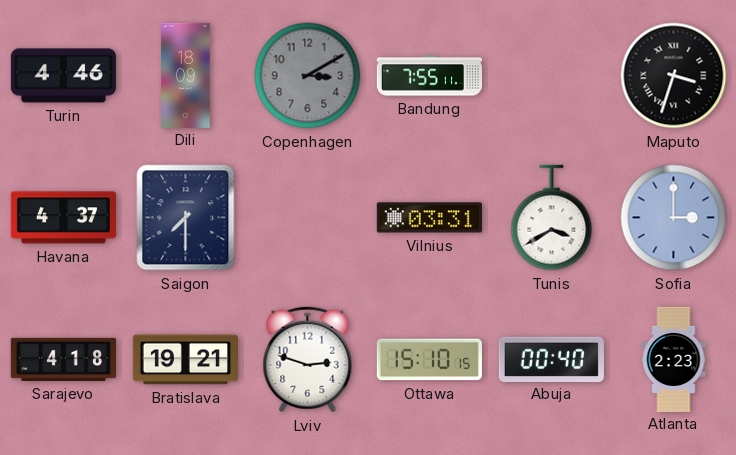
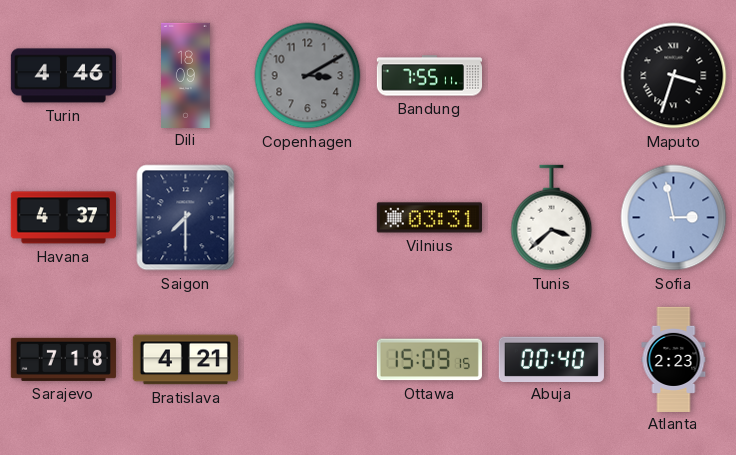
Tunis: 3:40 -> 3:38 (552, 218)
Sofia: 3:00 -> 2:58 (674, 218)
Sarajevo: 4:18 -> 7:18 (63, 359)
Bratislava: 19:21 -> 4:21 (185, 360)
Lviv: 2:48 -> none (308, 360)
Ottawa: 15:10 -> 15:09 (429, 360)
